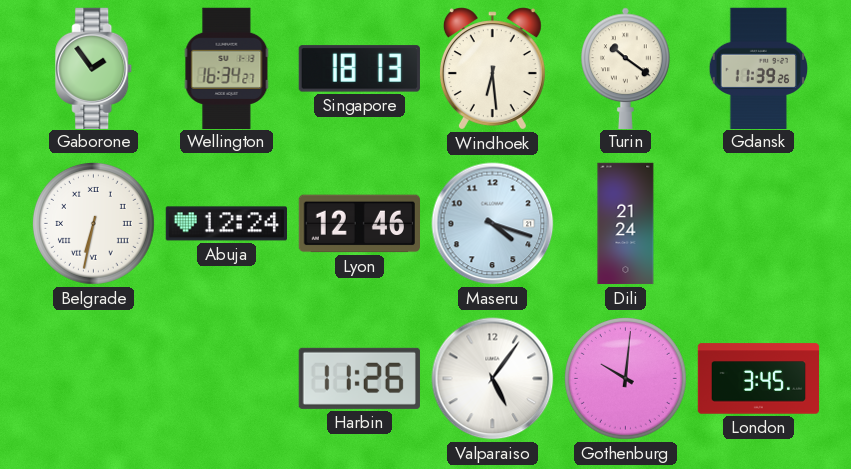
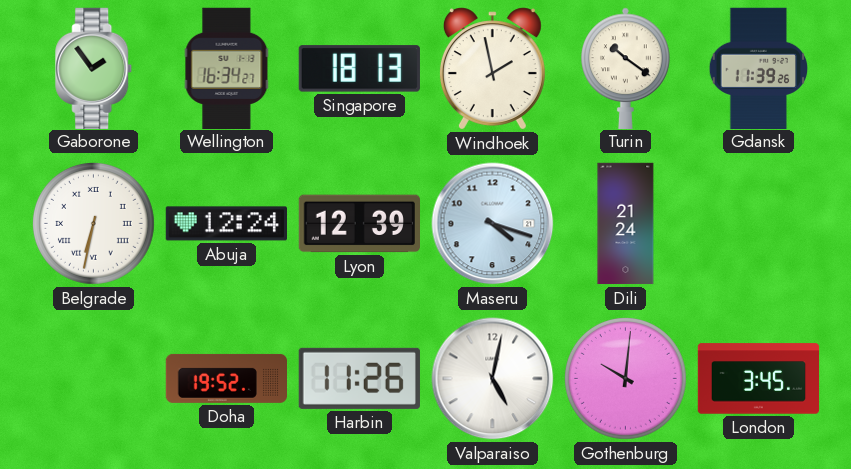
Windhoek: 6:29 -> 1:58 (492, 69)
Lyon: 12:46 -> 12:39 (359, 224)
Doha: none -> 19:52 (226, 378)
Valparaiso: 5:06 -> 5:02 (493, 379)
